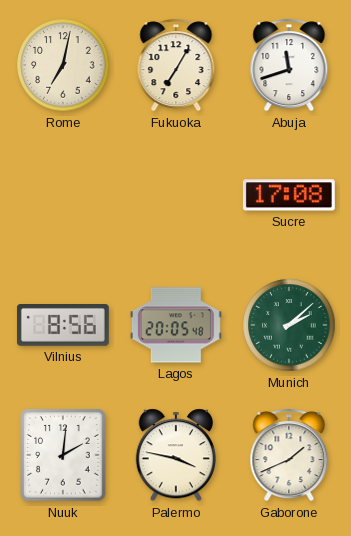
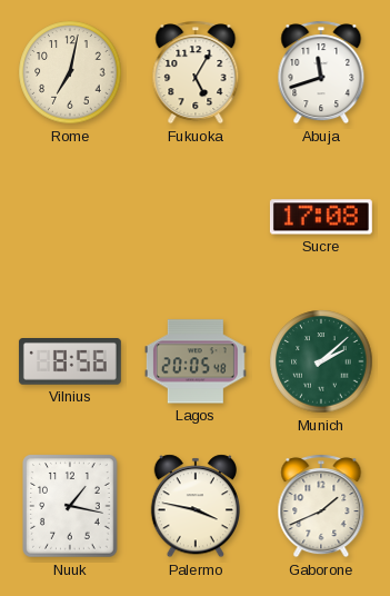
Fukuoka: 7:05 -> 5:05 (196, 72)
Nuuk: 2:01 -> 1:17 (70, 506)
